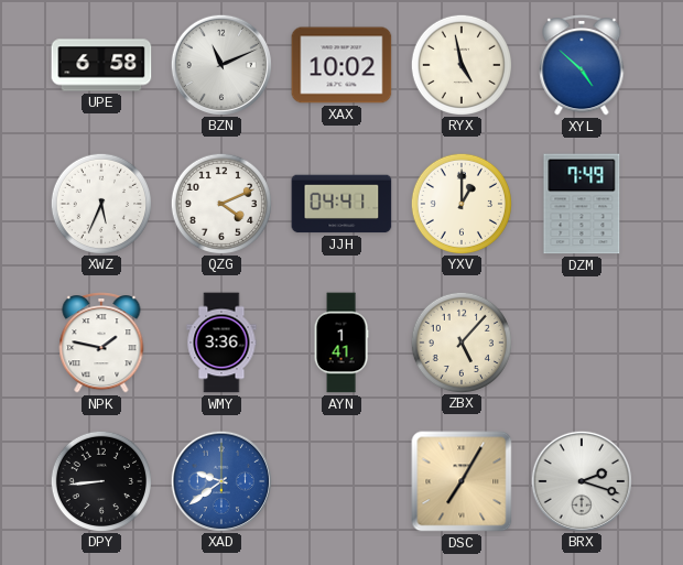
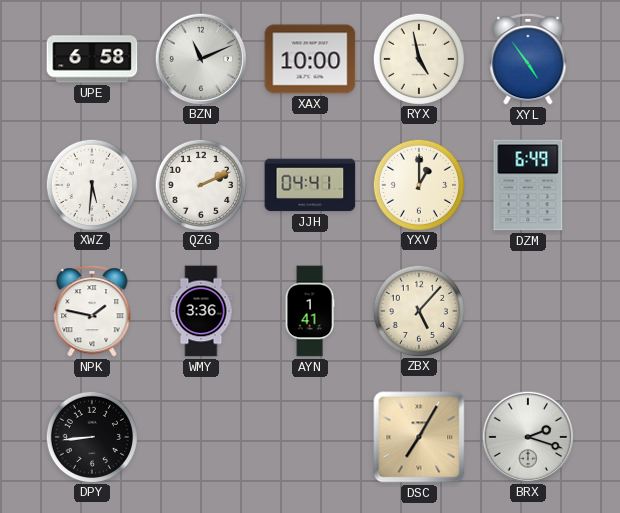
XAX: 10:02 -> 10:00 (310, 59)
XYL: 4:52 -> 4:54 (528, 60)
XWZ: 5:34 -> 5:31 (91, 184)
QZG: 4:11 -> 2:11 (200, 184)
DZM: 7:49 -> 6:49 (528, 185)
XAD: 9:39 -> none (220, 480)
